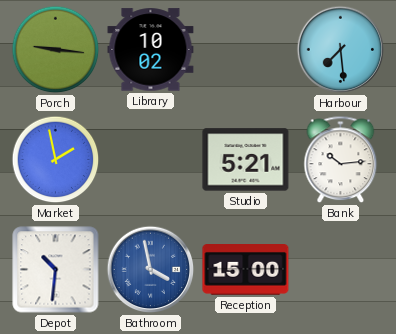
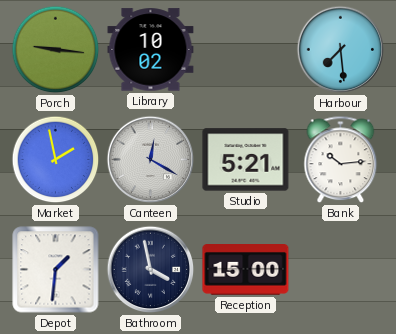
Canteen: none -> 12:20 (151, 160)
Depot: 10:31 -> 1:31 (56, 270)
Bathroom dial: blue -> navy (151, 270)
